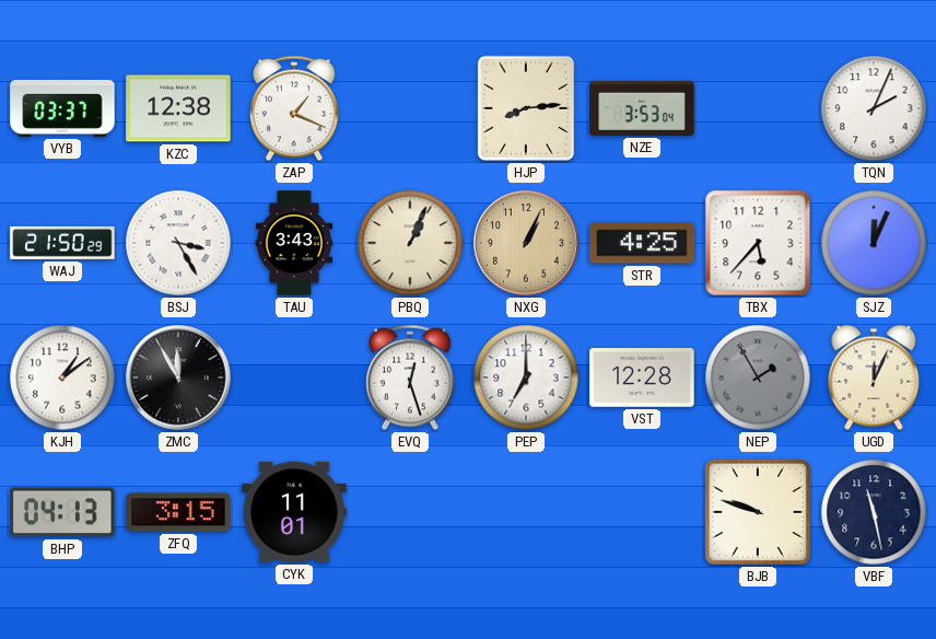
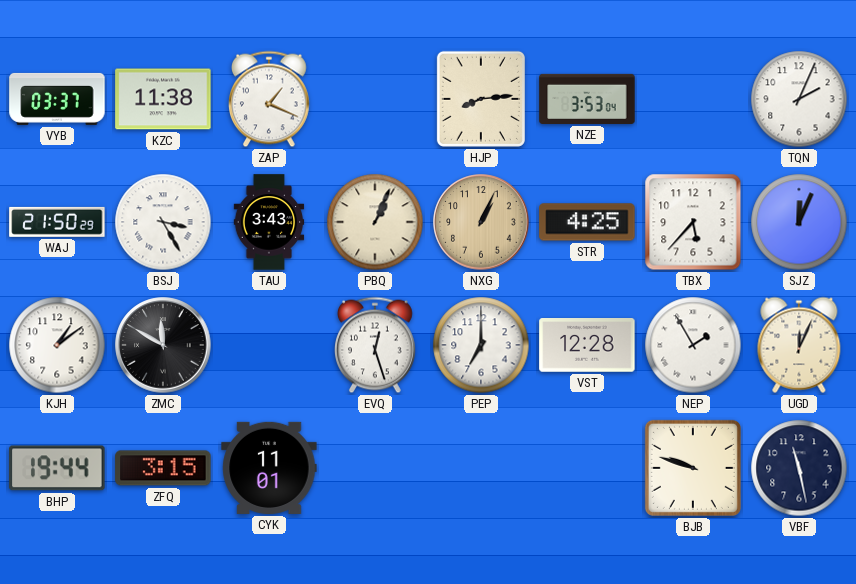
KZC: 12:38 -> 11:38 (163, 99)
ZMC: 11:55 -> 11:50 (163, 345)
NEP dial: grey -> white (693, 345)
BHP: 04:13 -> 19:44 (57, 468)
